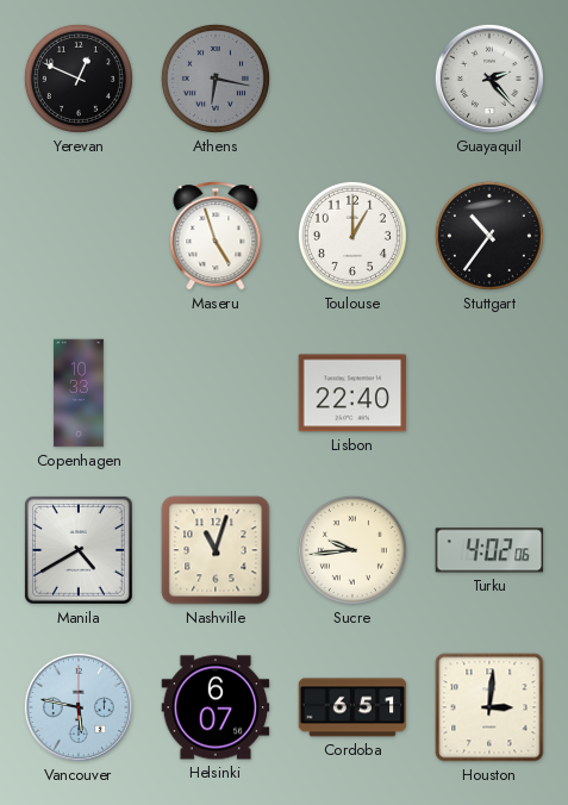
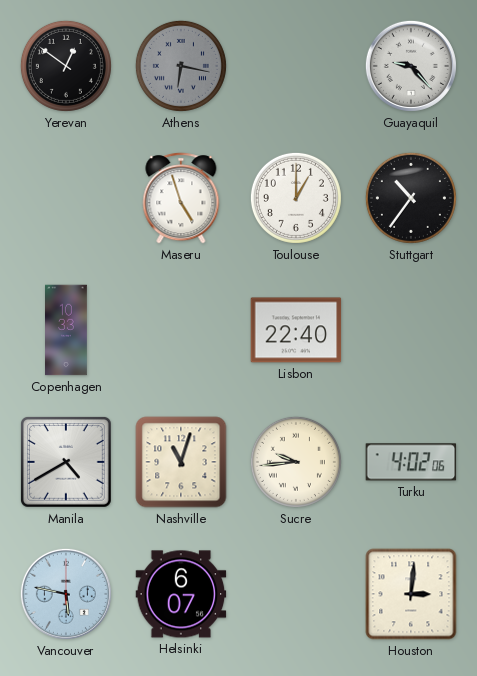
Yerevan: 12:49 -> 12:51 (66, 66)
Guayaquil: 2:23 -> 9:23 (411, 66)
Cordoba: 6:51 -> none (352, 707)
